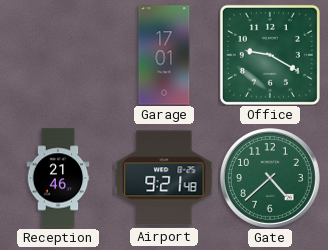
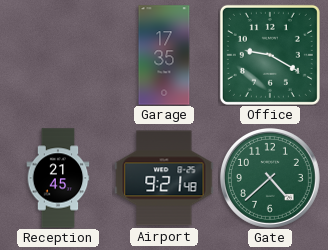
Garage: 17:01 -> 17:35 (164, 55)
Reception: 21:46 -> 21:45 (58, 178)
